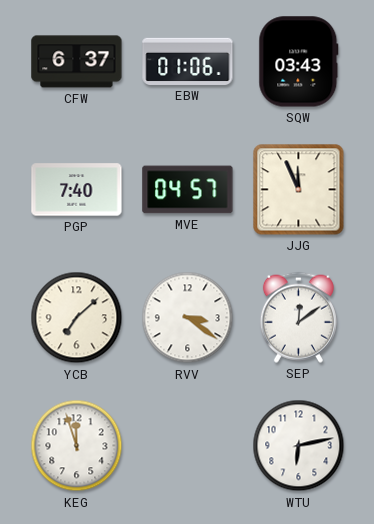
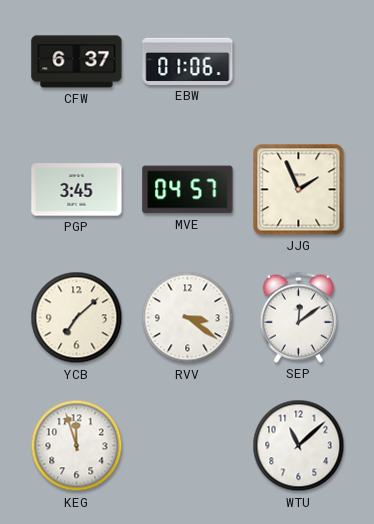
SQW: 03:43 -> none (299, 62)
PGP: 7:40 -> 3:45 (77, 190)
JJG: 11:56 -> 1:56 (299, 190)
WTU: 6:13 -> 11:08 (299, 446)
